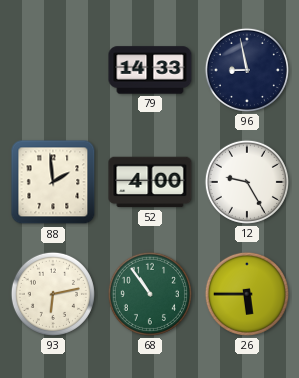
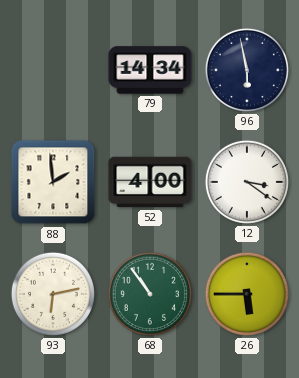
79: 14:33 -> 14:34 (150, 70)
96: 8:58 -> 5:58 (247, 70)
12: 9:25 -> 3:21 (247, 182)
